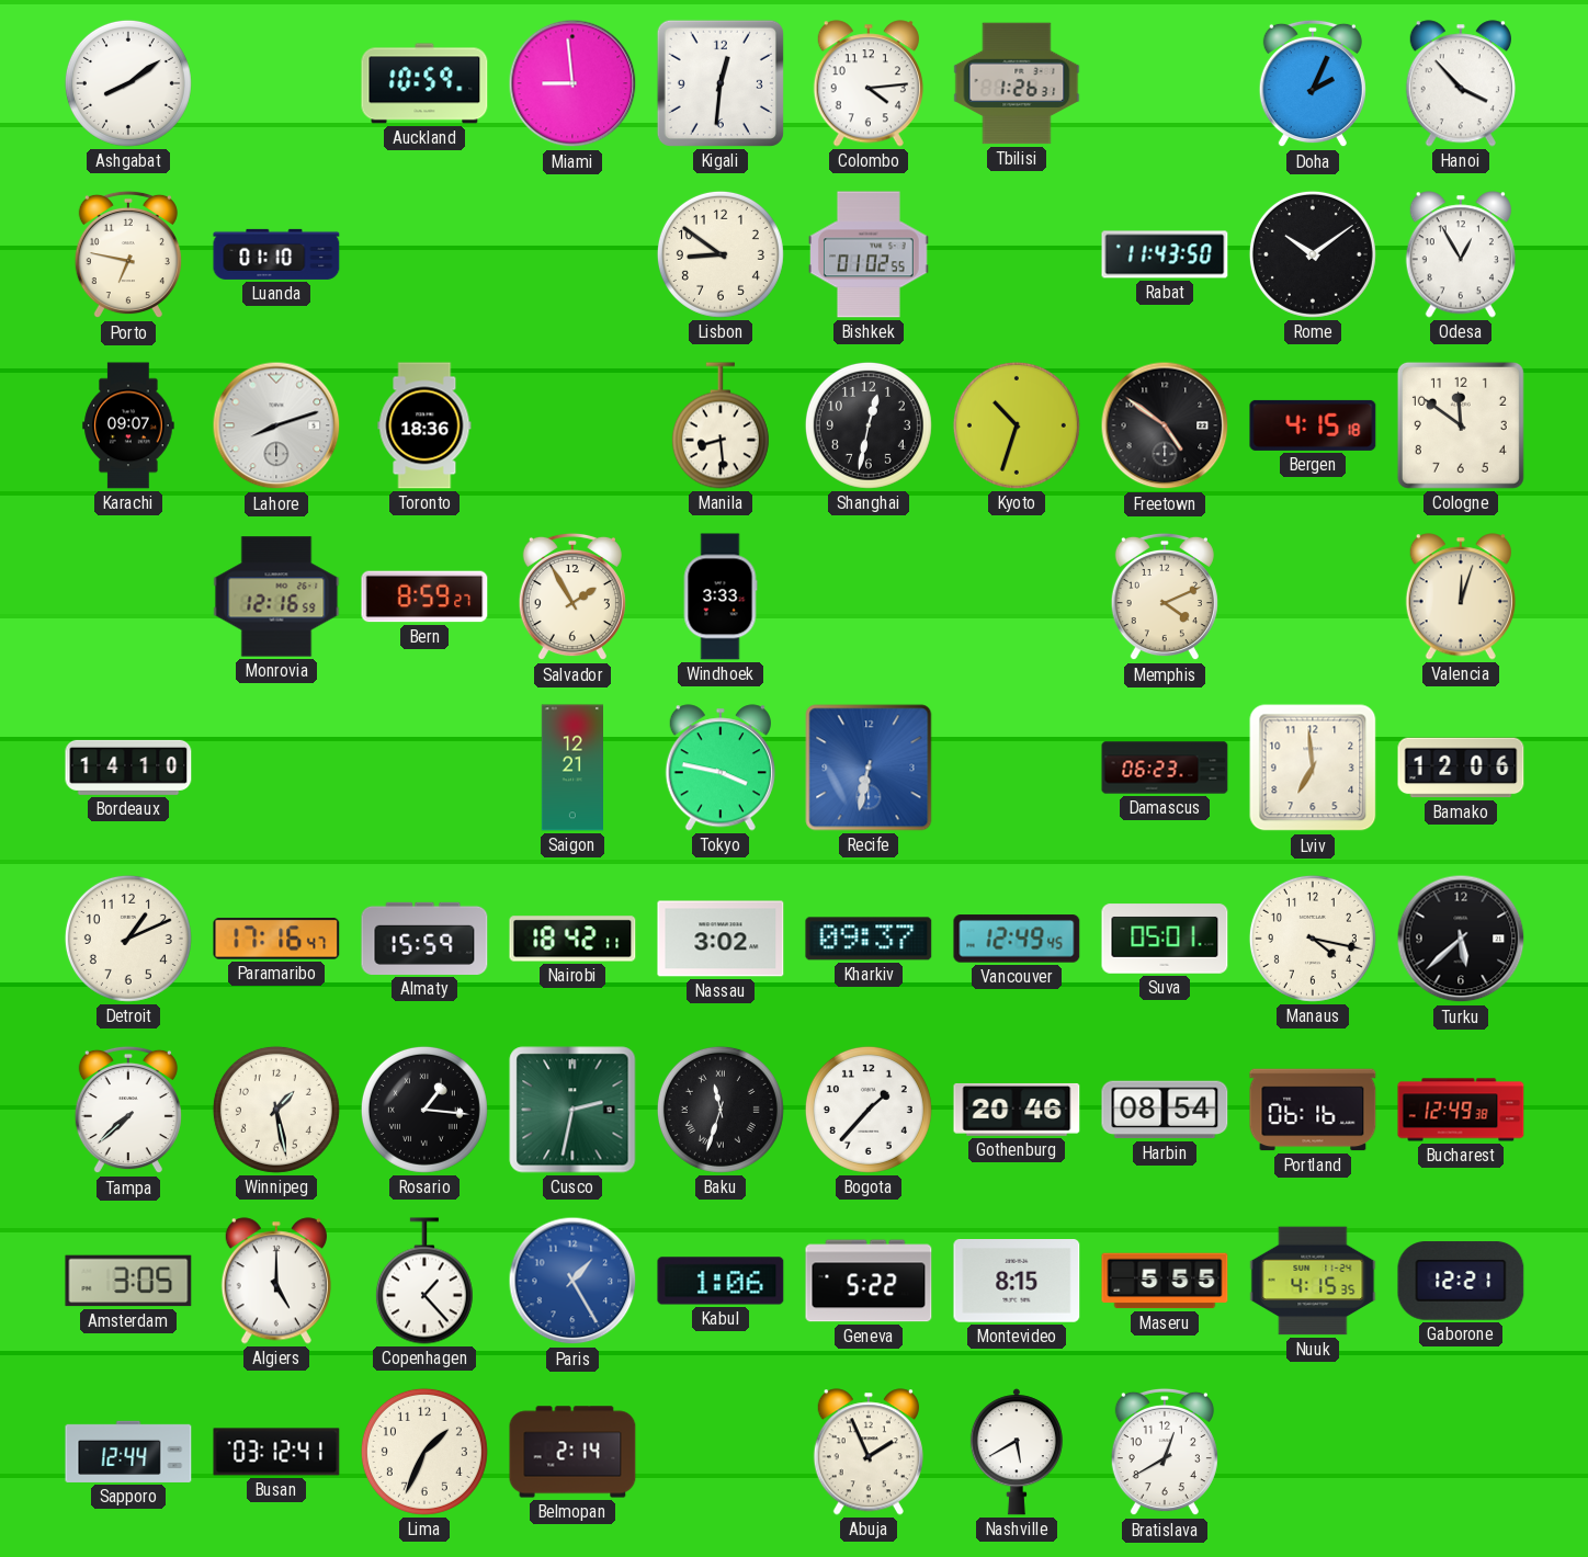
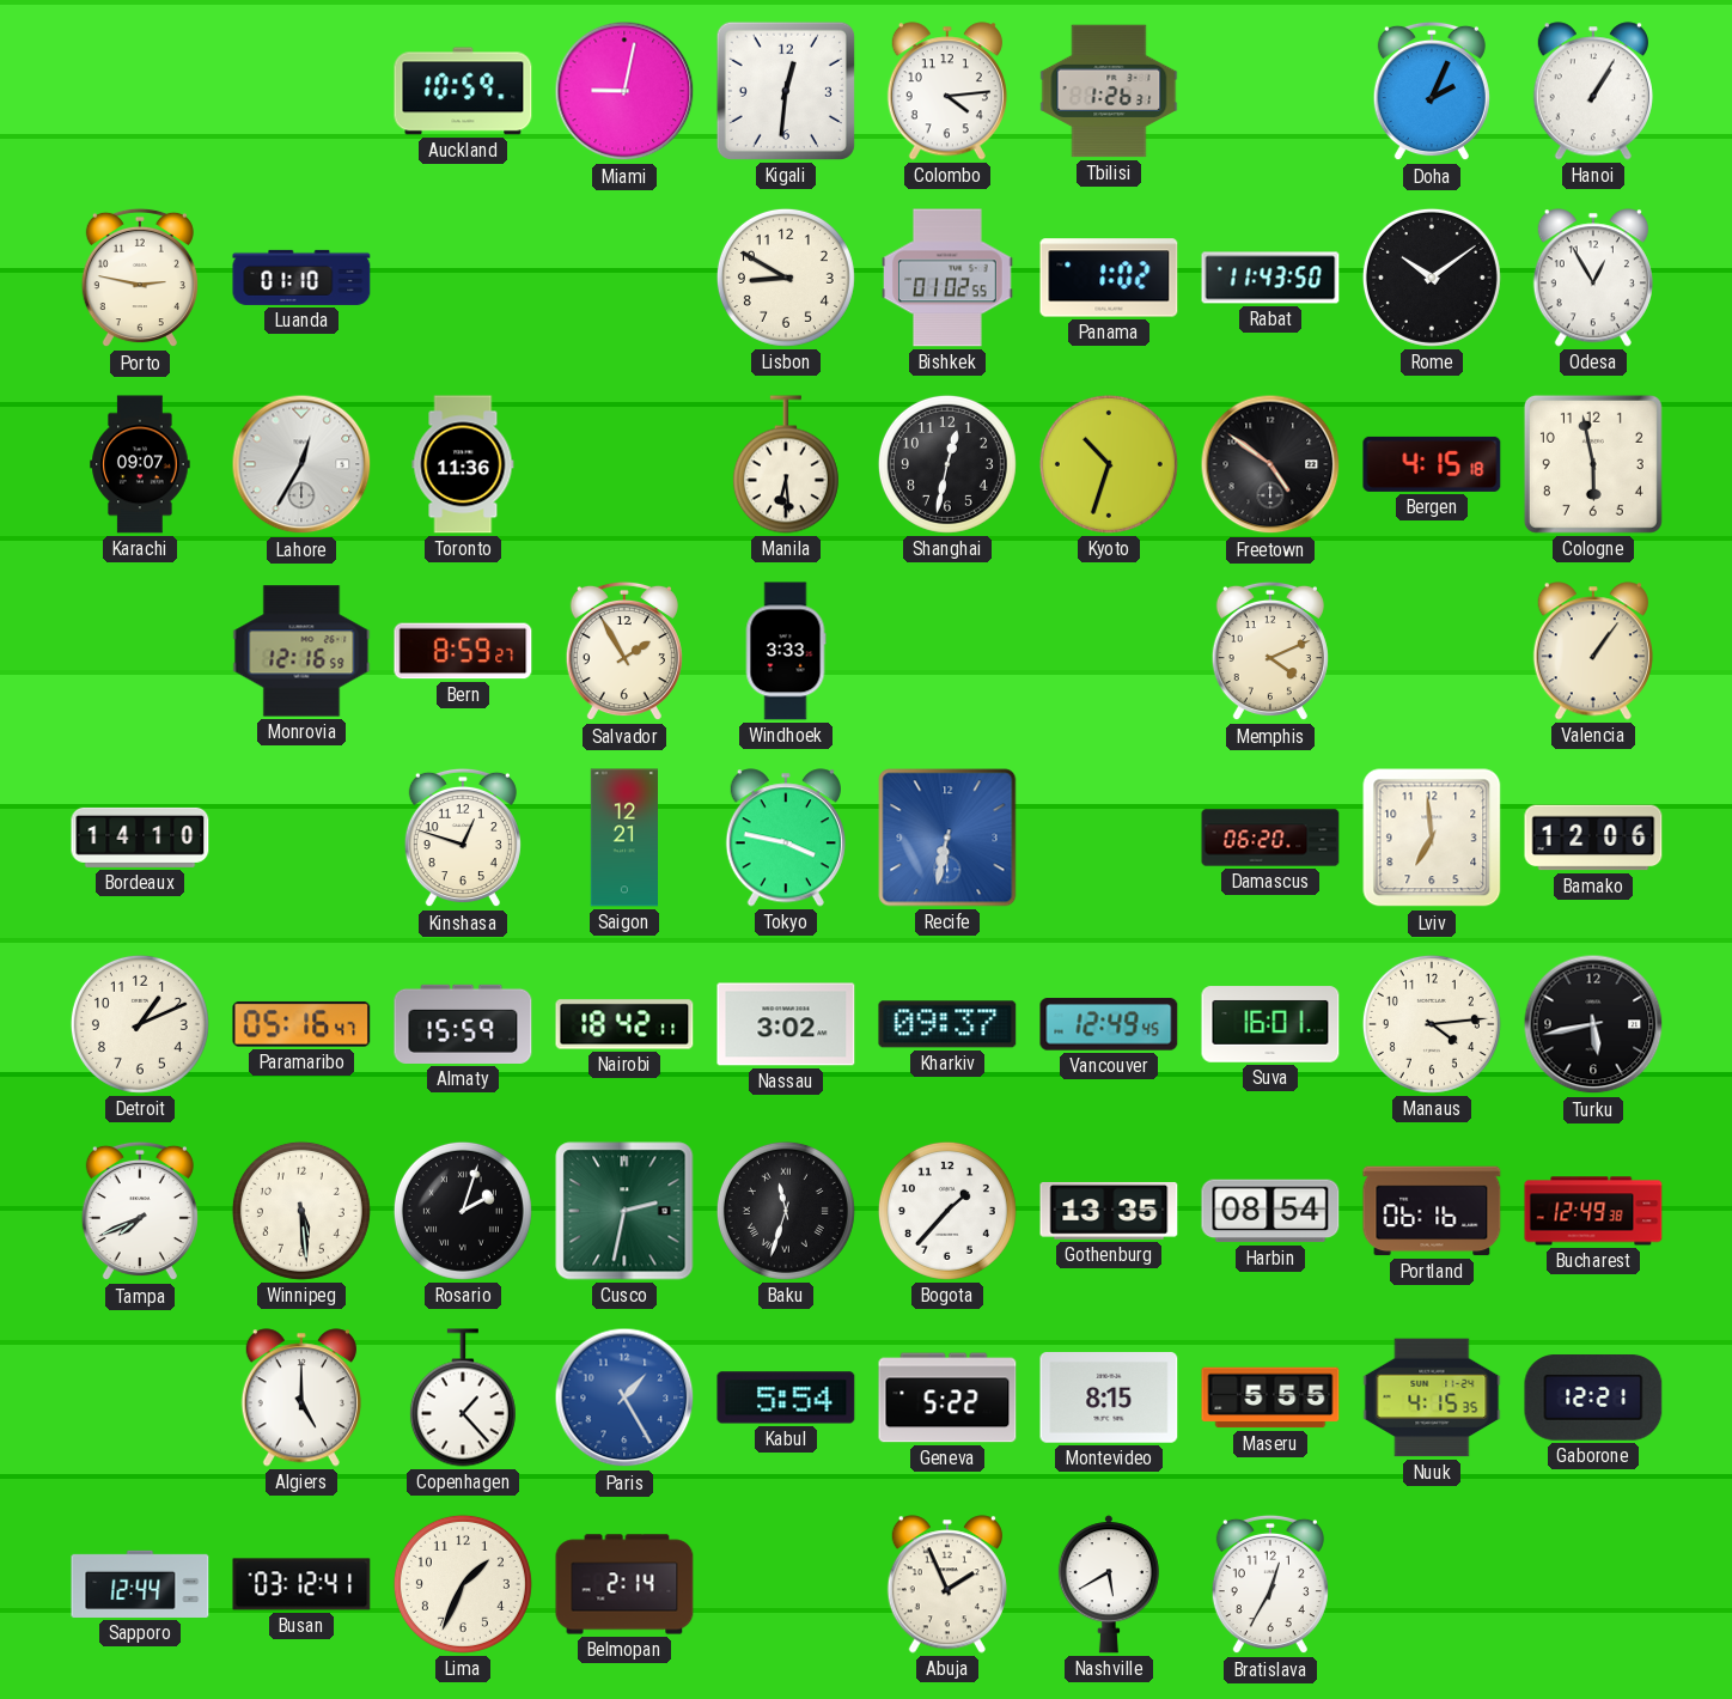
Ashgabat: 8:09 -> none (128, 83)
Miami: 8:59 -> 9:02 (624, 91)
Hanoi: 3:53 -> 1:05 (1593, 91)
Porto: 6:47 -> 2:47 (140, 278)
Lisbon: 8:51 -> 8:50 (786, 278)
Panama: none -> 1:02 (1109, 278)
Lahore: 8:12 -> 12:35 (301, 464)
Toronto: 18:36 -> 11:36 (463, 464)
Manila: 8:29 -> 6:29 (786, 464)
Cologne: 11:51 -> 5:58 (1593, 464)
Valencia: 12:03 -> 1:06 (1593, 651)
Kinshasa: none -> 12:48 (463, 838)
Damascus: 06:23 -> 06:20 (1270, 838)
Paramaribo: 17:16 -> 05:16 (301, 1024)
Suva: 05:01 -> 16:01 (1270, 1024)
Manaus: 4:17 -> 4:14 (1432, 1024)
Turku: 5:38 -> 5:43 (1593, 1024)
Tampa: 7:38 -> 7:41 (140, 1211)
Winnipeg: 1:28 -> 5:29 (301, 1211)
Rosario: 1:16 -> 2:03 (463, 1211)
Gothenburg: 20:46 -> 13:35 (1109, 1211)
Amsterdam: 3:05 -> none (128, 1281)
Kabul: 1:06 -> 5:54 (786, 1397)
Bratislava: 12:40 -> 12:35 (1270, 1584)
